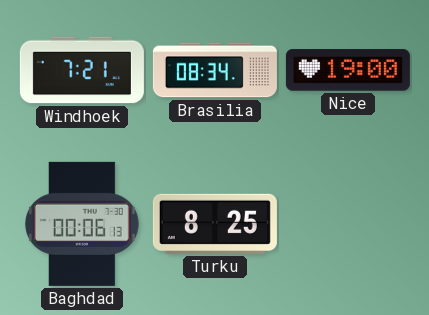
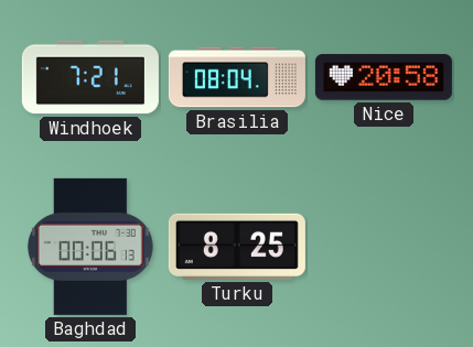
Brasilia: 08:34 -> 08:04 (237, 77)
Nice: 19:00 -> 20:58 (384, 77)
